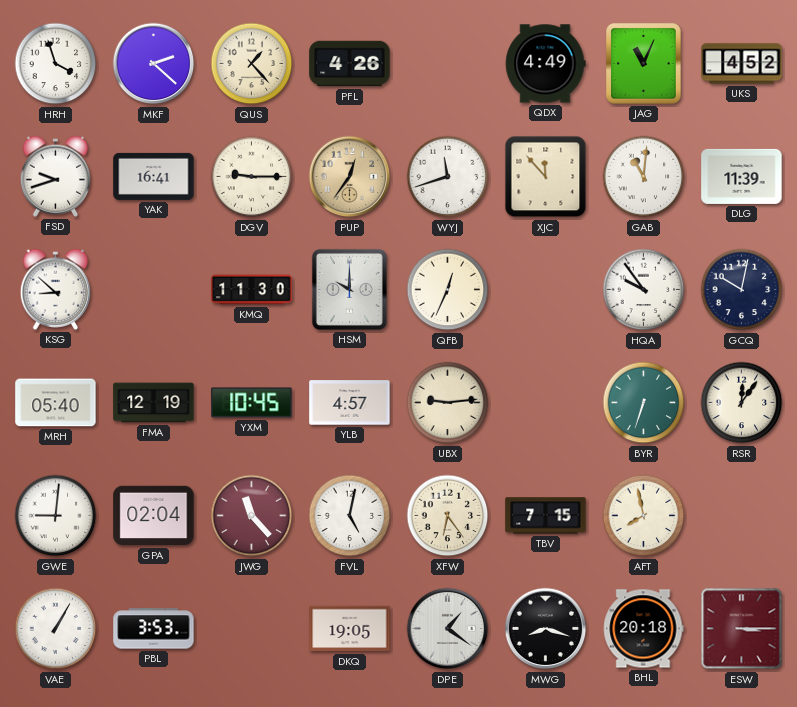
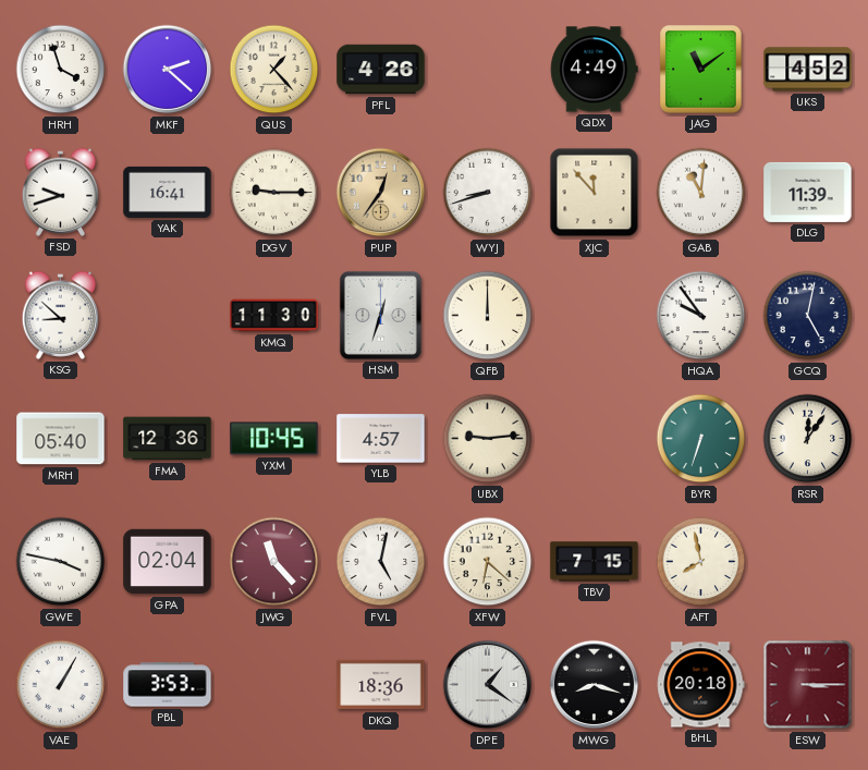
JAG: 11:04 -> 11:09 (701, 70)
WYJ: 11:42 -> 8:42 (488, 193)
HSM: 10:00 -> 12:33 (380, 315)
QFB: 12:34 -> 12:00 (488, 316)
GCQ: 10:02 -> 5:02 (808, 316)
FMA: 12:19 -> 12:36 (168, 439)
GWE: 9:01 -> 3:47 (61, 562)
XFW: 6:24 -> 6:22 (488, 562)
DKQ: 19:05 -> 18:36 (381, 685)
